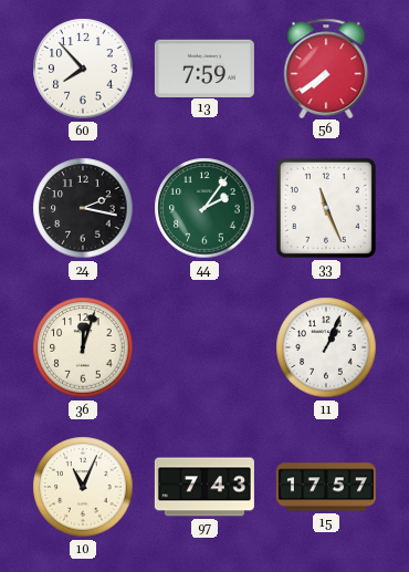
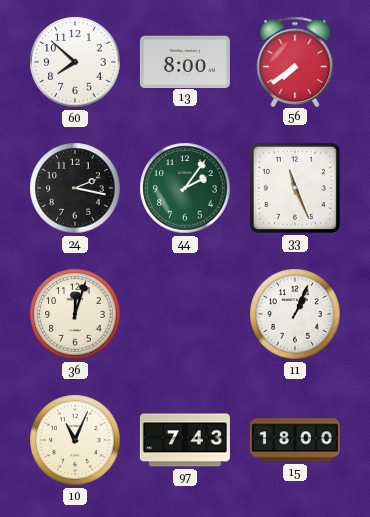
60: 7:53 -> 7:52 (75, 62)
13: 7:59 -> 8:00 (185, 61)
15: 17:57 -> 18:00 (295, 440)
